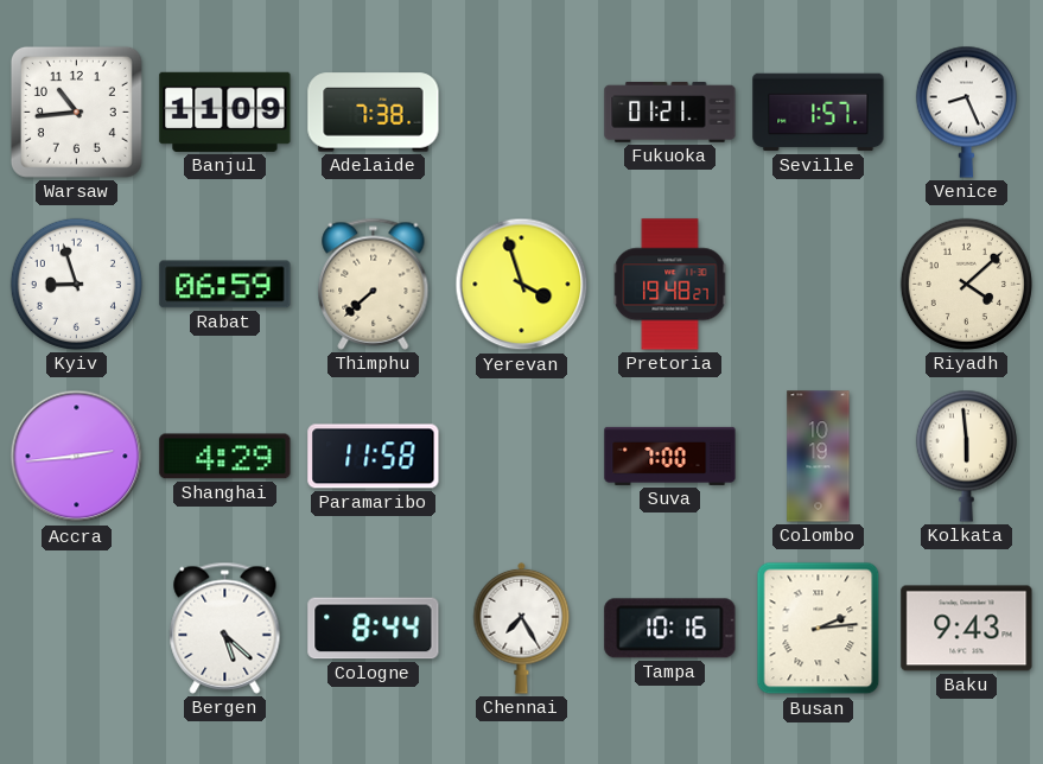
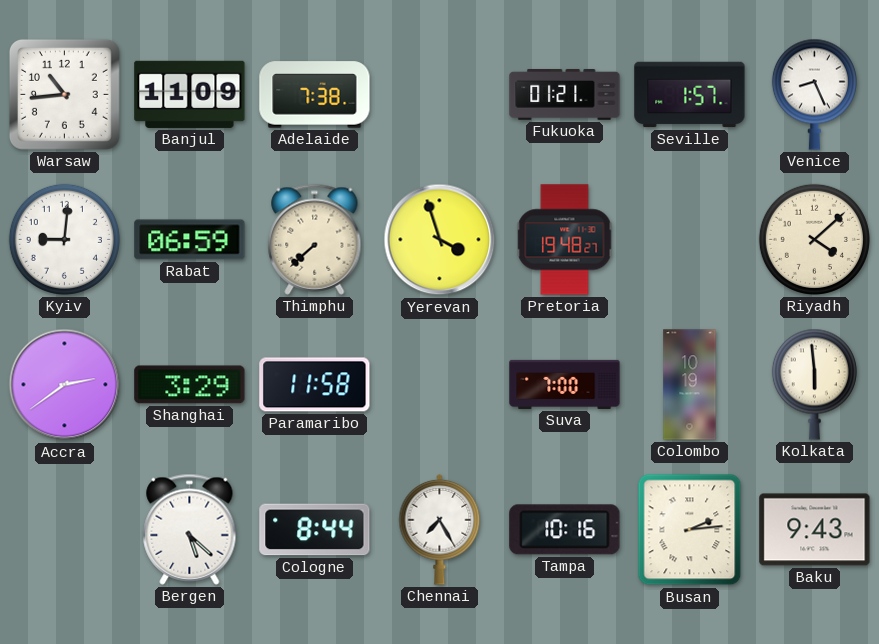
Kyiv: 8:57 -> 9:01 (64, 239)
Accra: 2:44 -> 2:39 (65, 385)
Shanghai: 4:29 -> 3:29 (190, 385)
